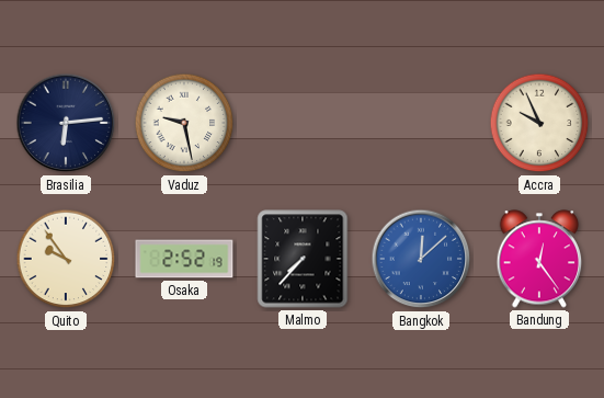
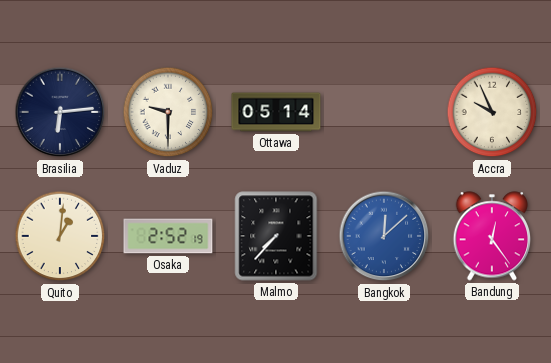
Vaduz: 9:28 -> 9:30 (168, 112)
Ottawa: none -> 05:14 (276, 112)
Quito: 9:54 -> 1:01 (60, 236)
